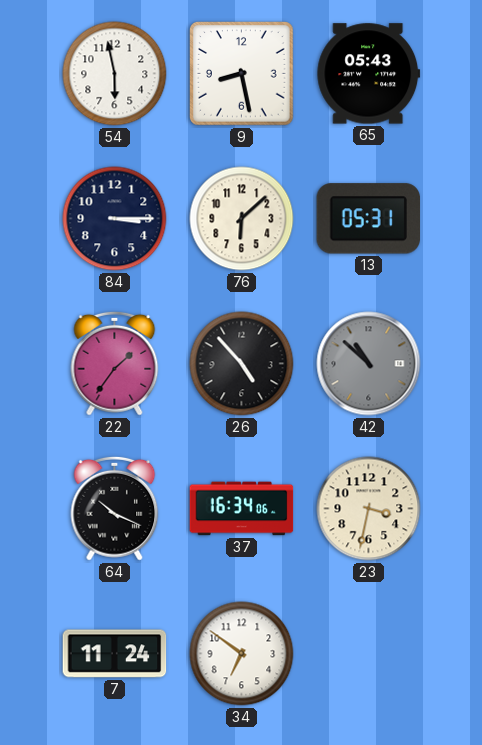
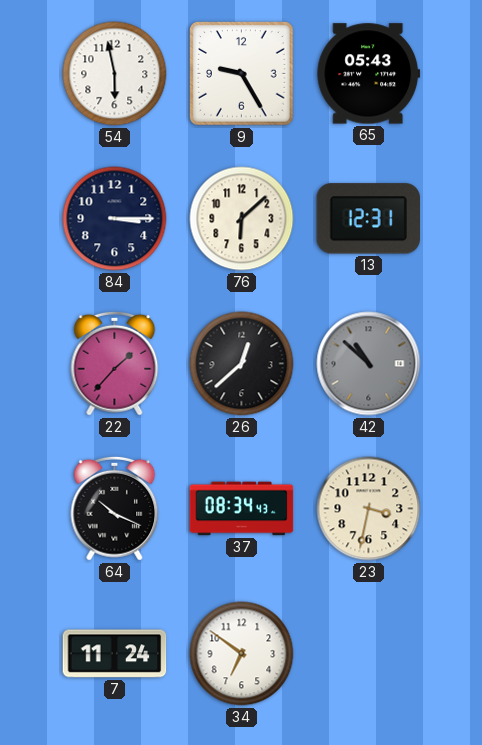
9: 8:28 -> 9:25 (242, 74)
13: 05:31 -> 12:31 (369, 219)
22: 1:36 -> 1:37 (115, 363)
26: 4:53 -> 12:38 (242, 364)
37: 16:34 -> 08:34 (242, 509)
